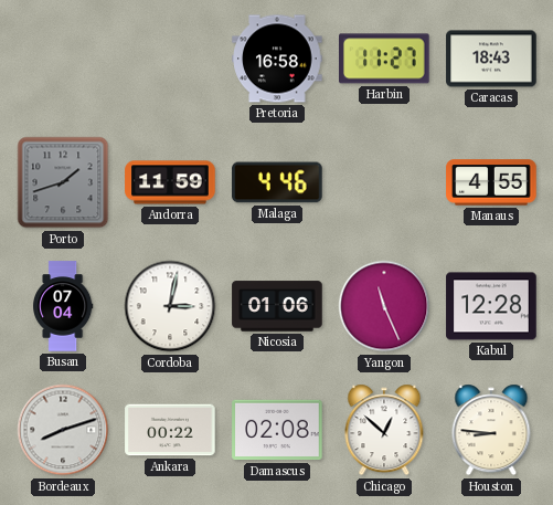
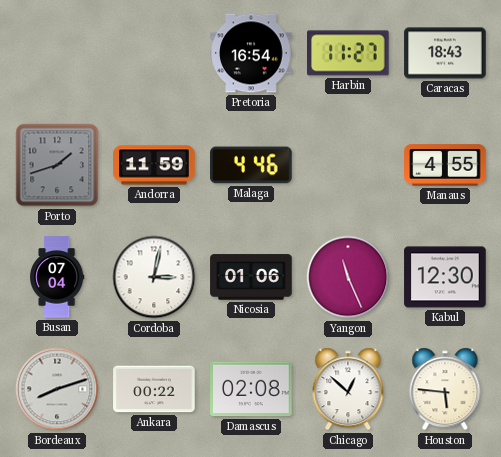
Pretoria: 16:58 -> 16:54 (251, 53)
Kabul: 12:28 -> 12:30 (445, 277)
Houston: 8:46 -> 5:46 (445, 389)
